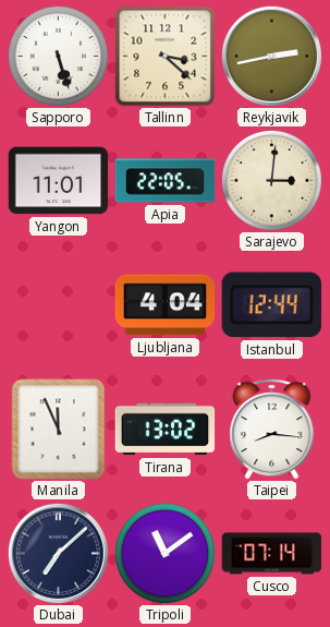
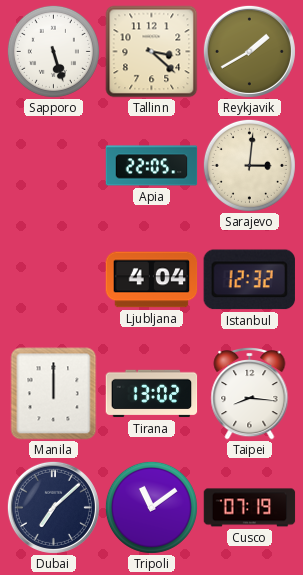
Reykjavik: 2:43 -> 1:40 (249, 51)
Yangon: 11:01 -> none (59, 181)
Istanbul: 12:44 -> 12:32 (249, 280)
Manila: 11:56 -> 12:00 (54, 394)
Cusco: 07:14 -> 07:19 (250, 508)
